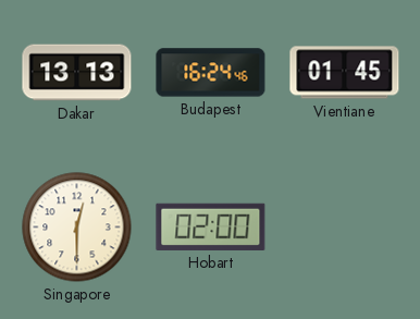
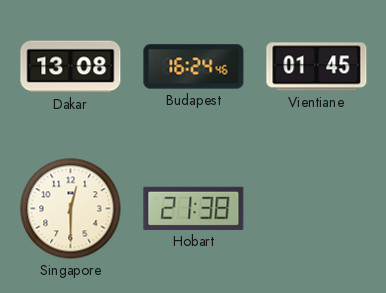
Dakar: 13:13 -> 13:08 (71, 67)
Hobart: 02:00 -> 21:38 (194, 208)
